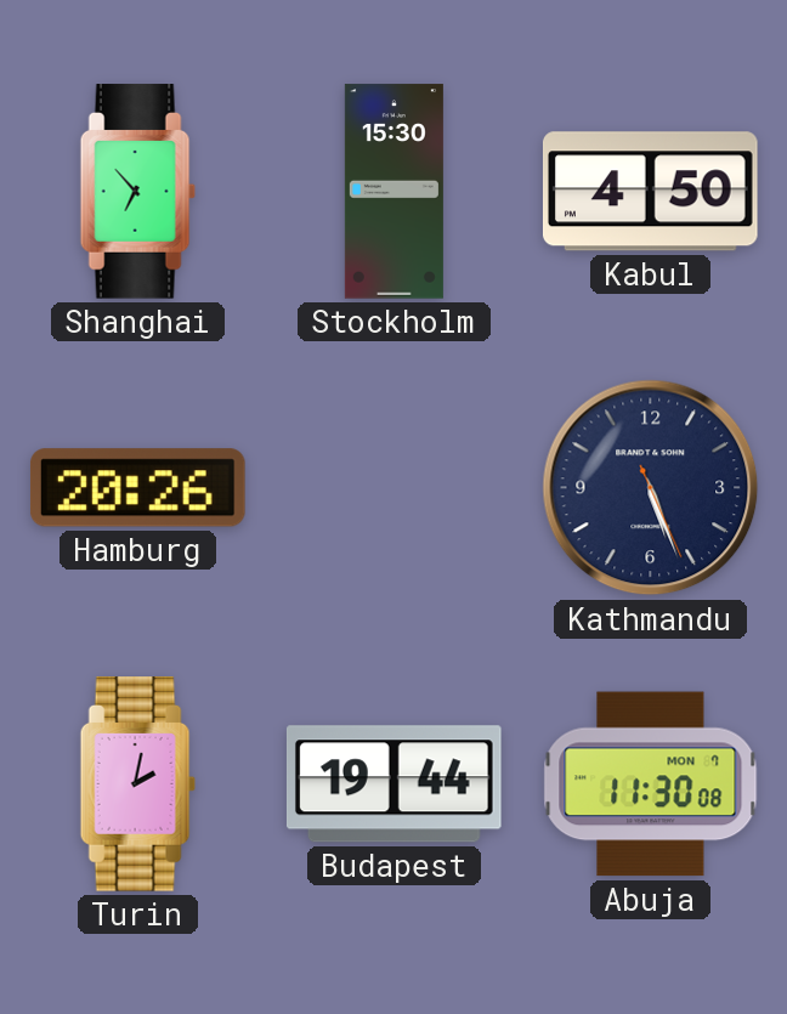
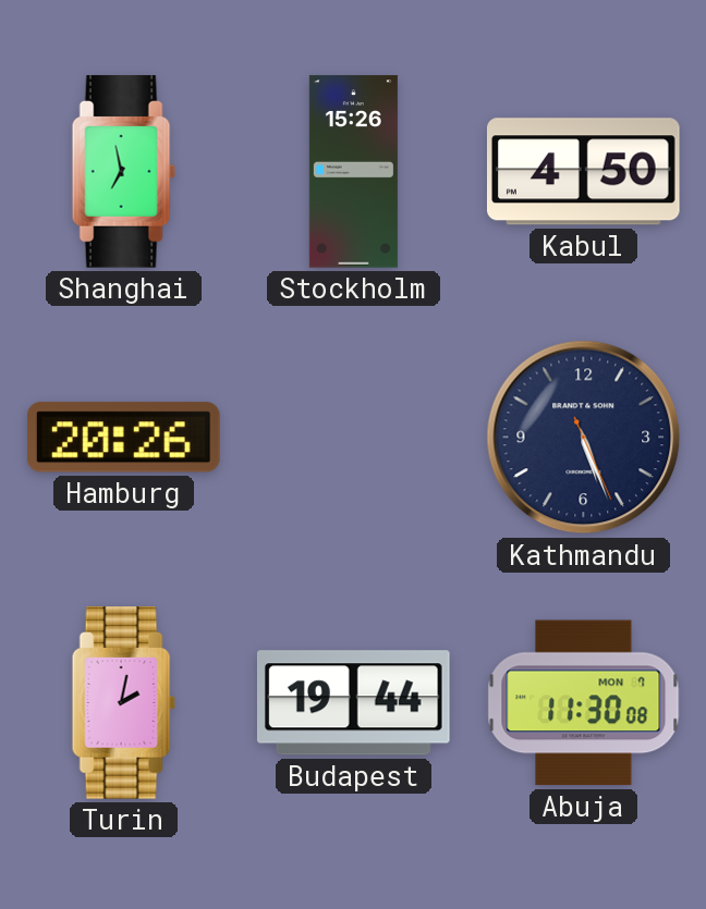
Shanghai: 6:53 -> 6:58 (123, 172)
Stockholm: 15:30 -> 15:26 (353, 172)
